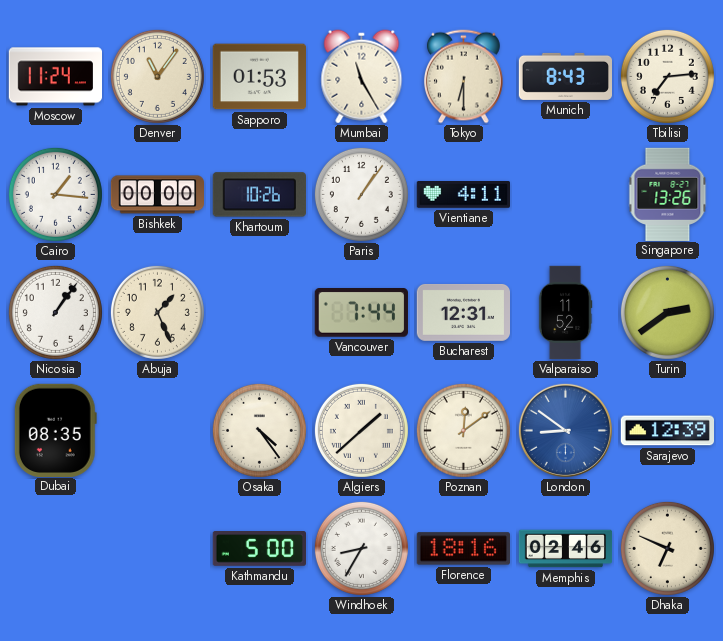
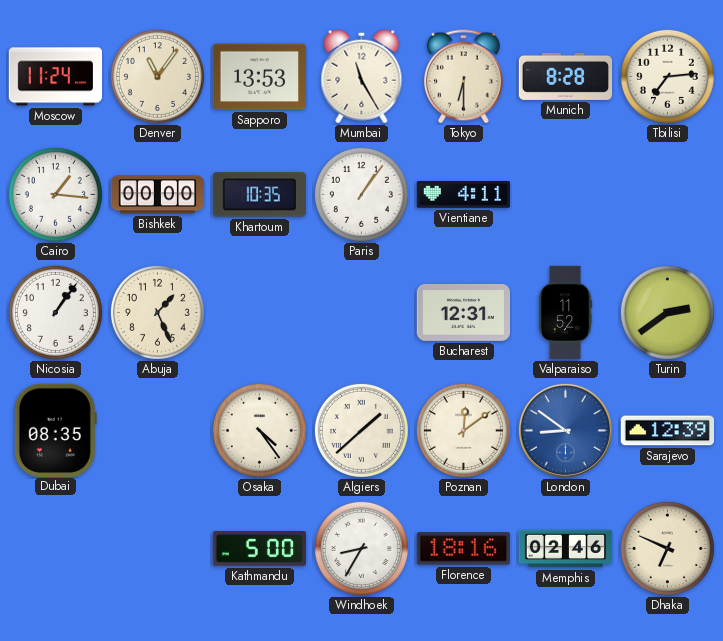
Sapporo: 01:53 -> 13:53 (259, 77)
Munich: 8:43 -> 8:28 (565, 76)
Khartoum: 10:26 -> 10:35 (259, 195)
Singapore: 13:26 -> none (668, 194)
Vancouver: 7:44 -> none (361, 313)
